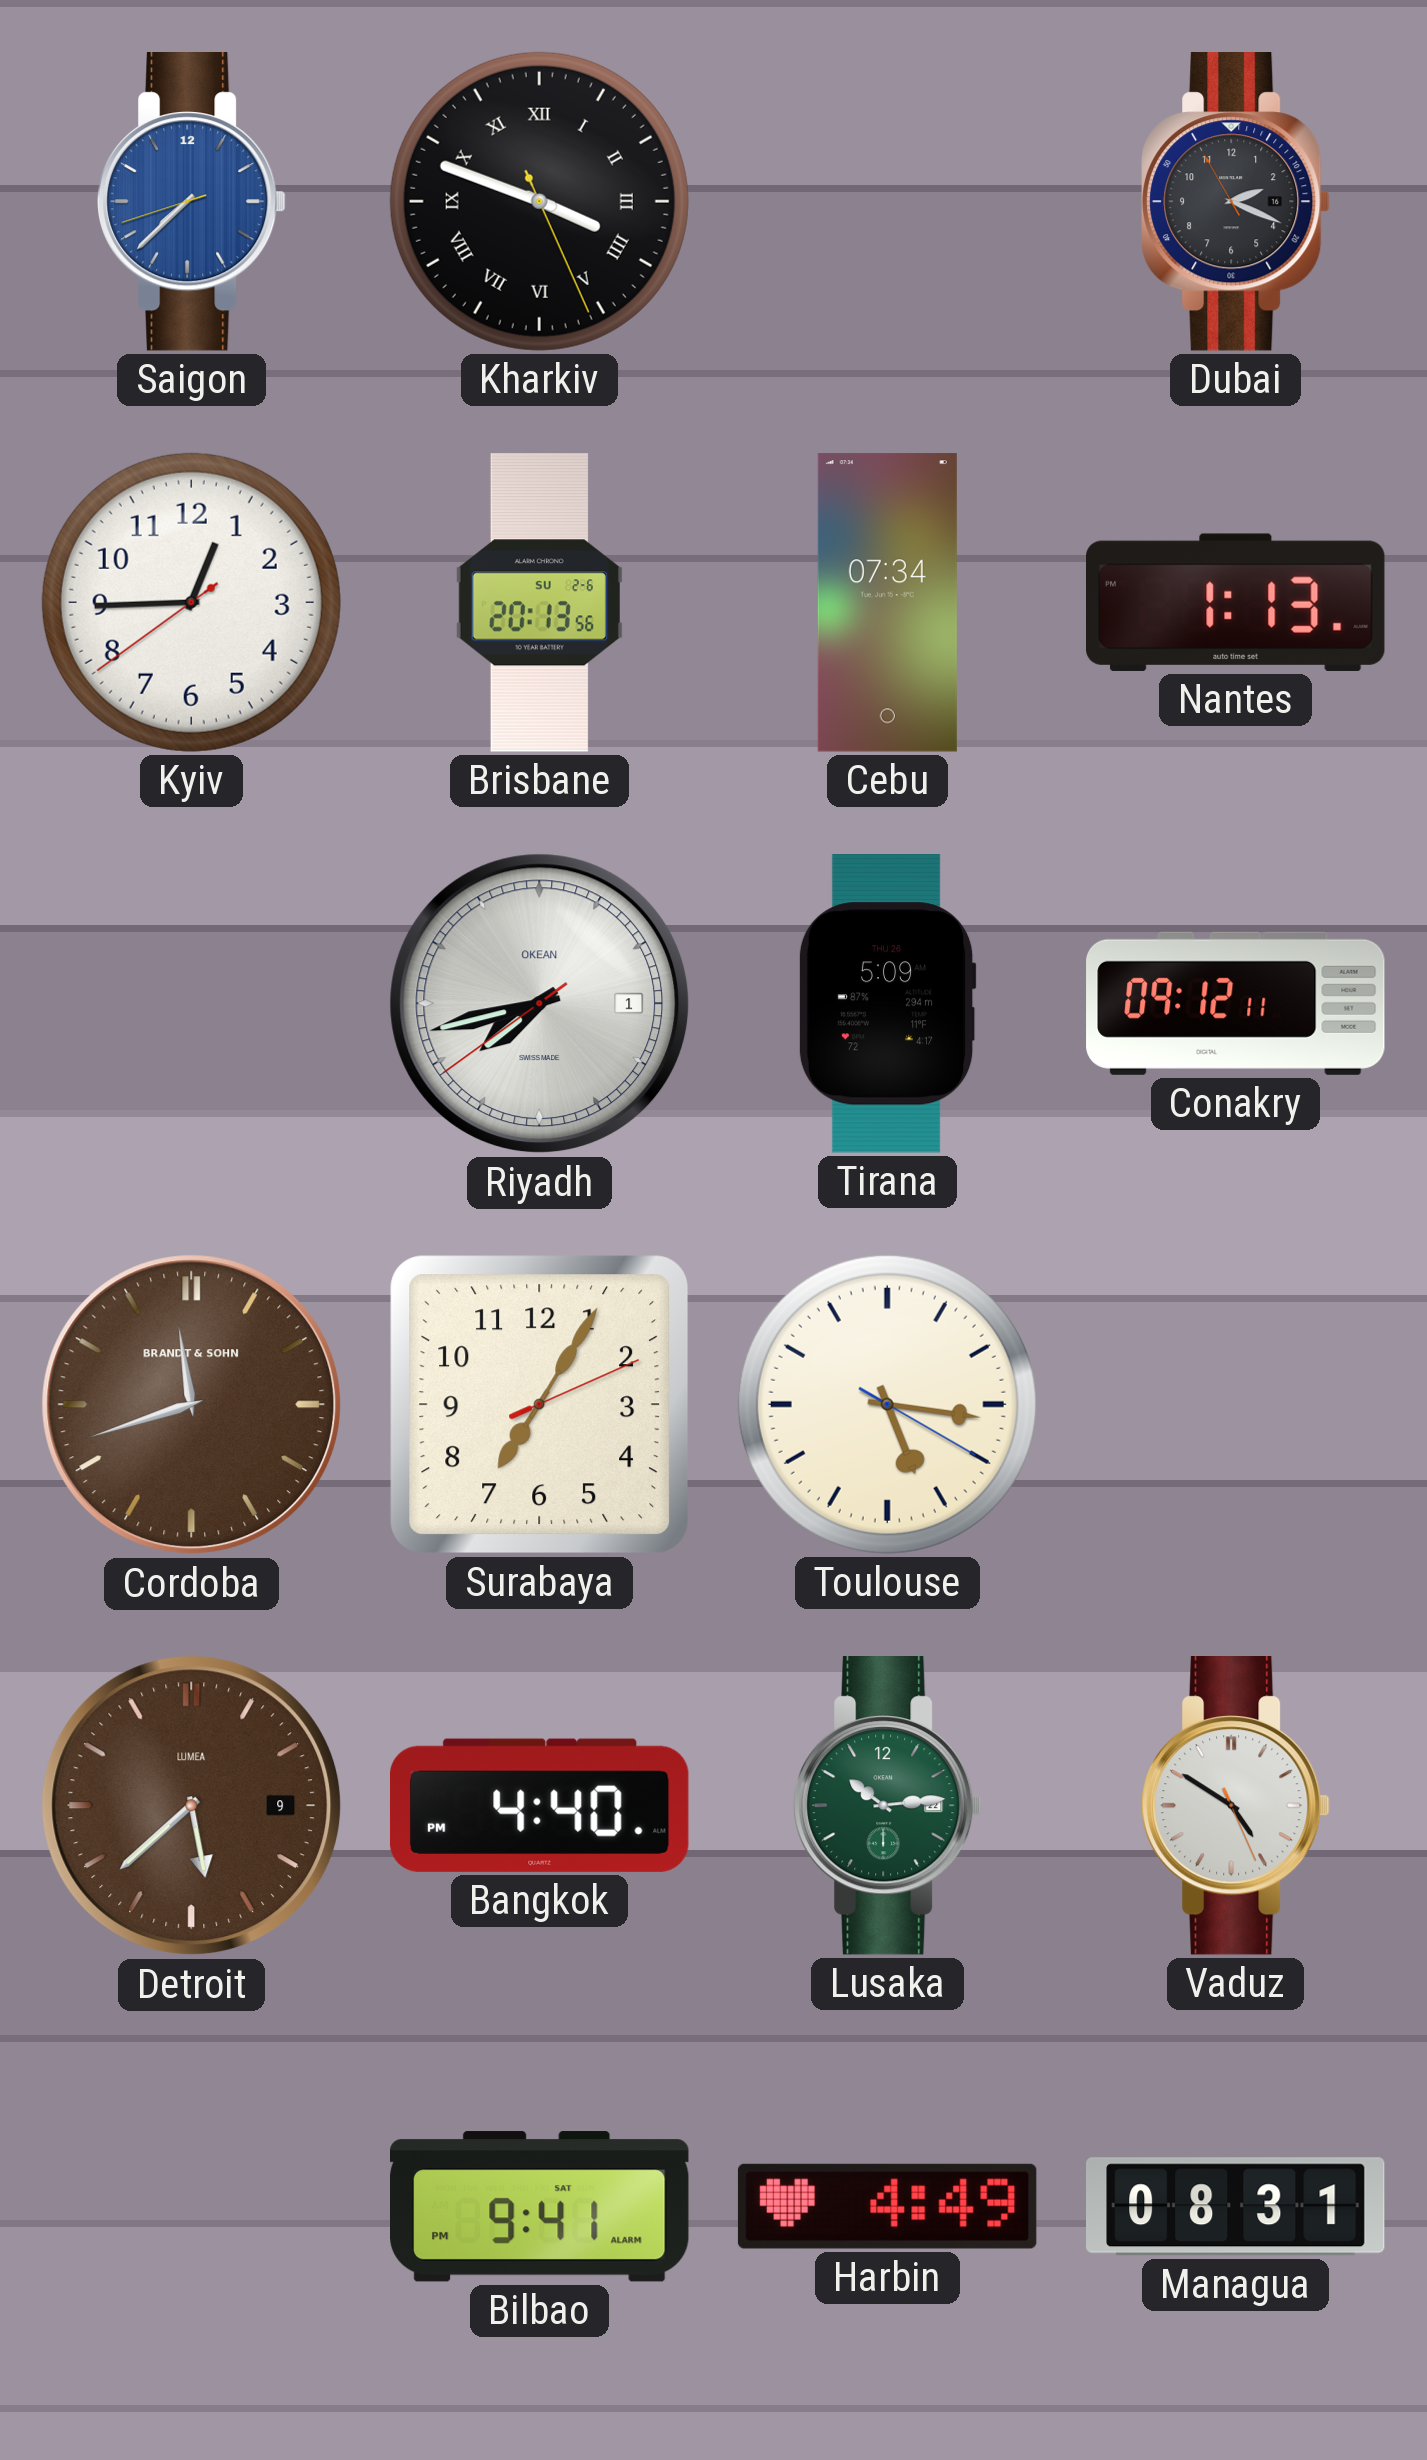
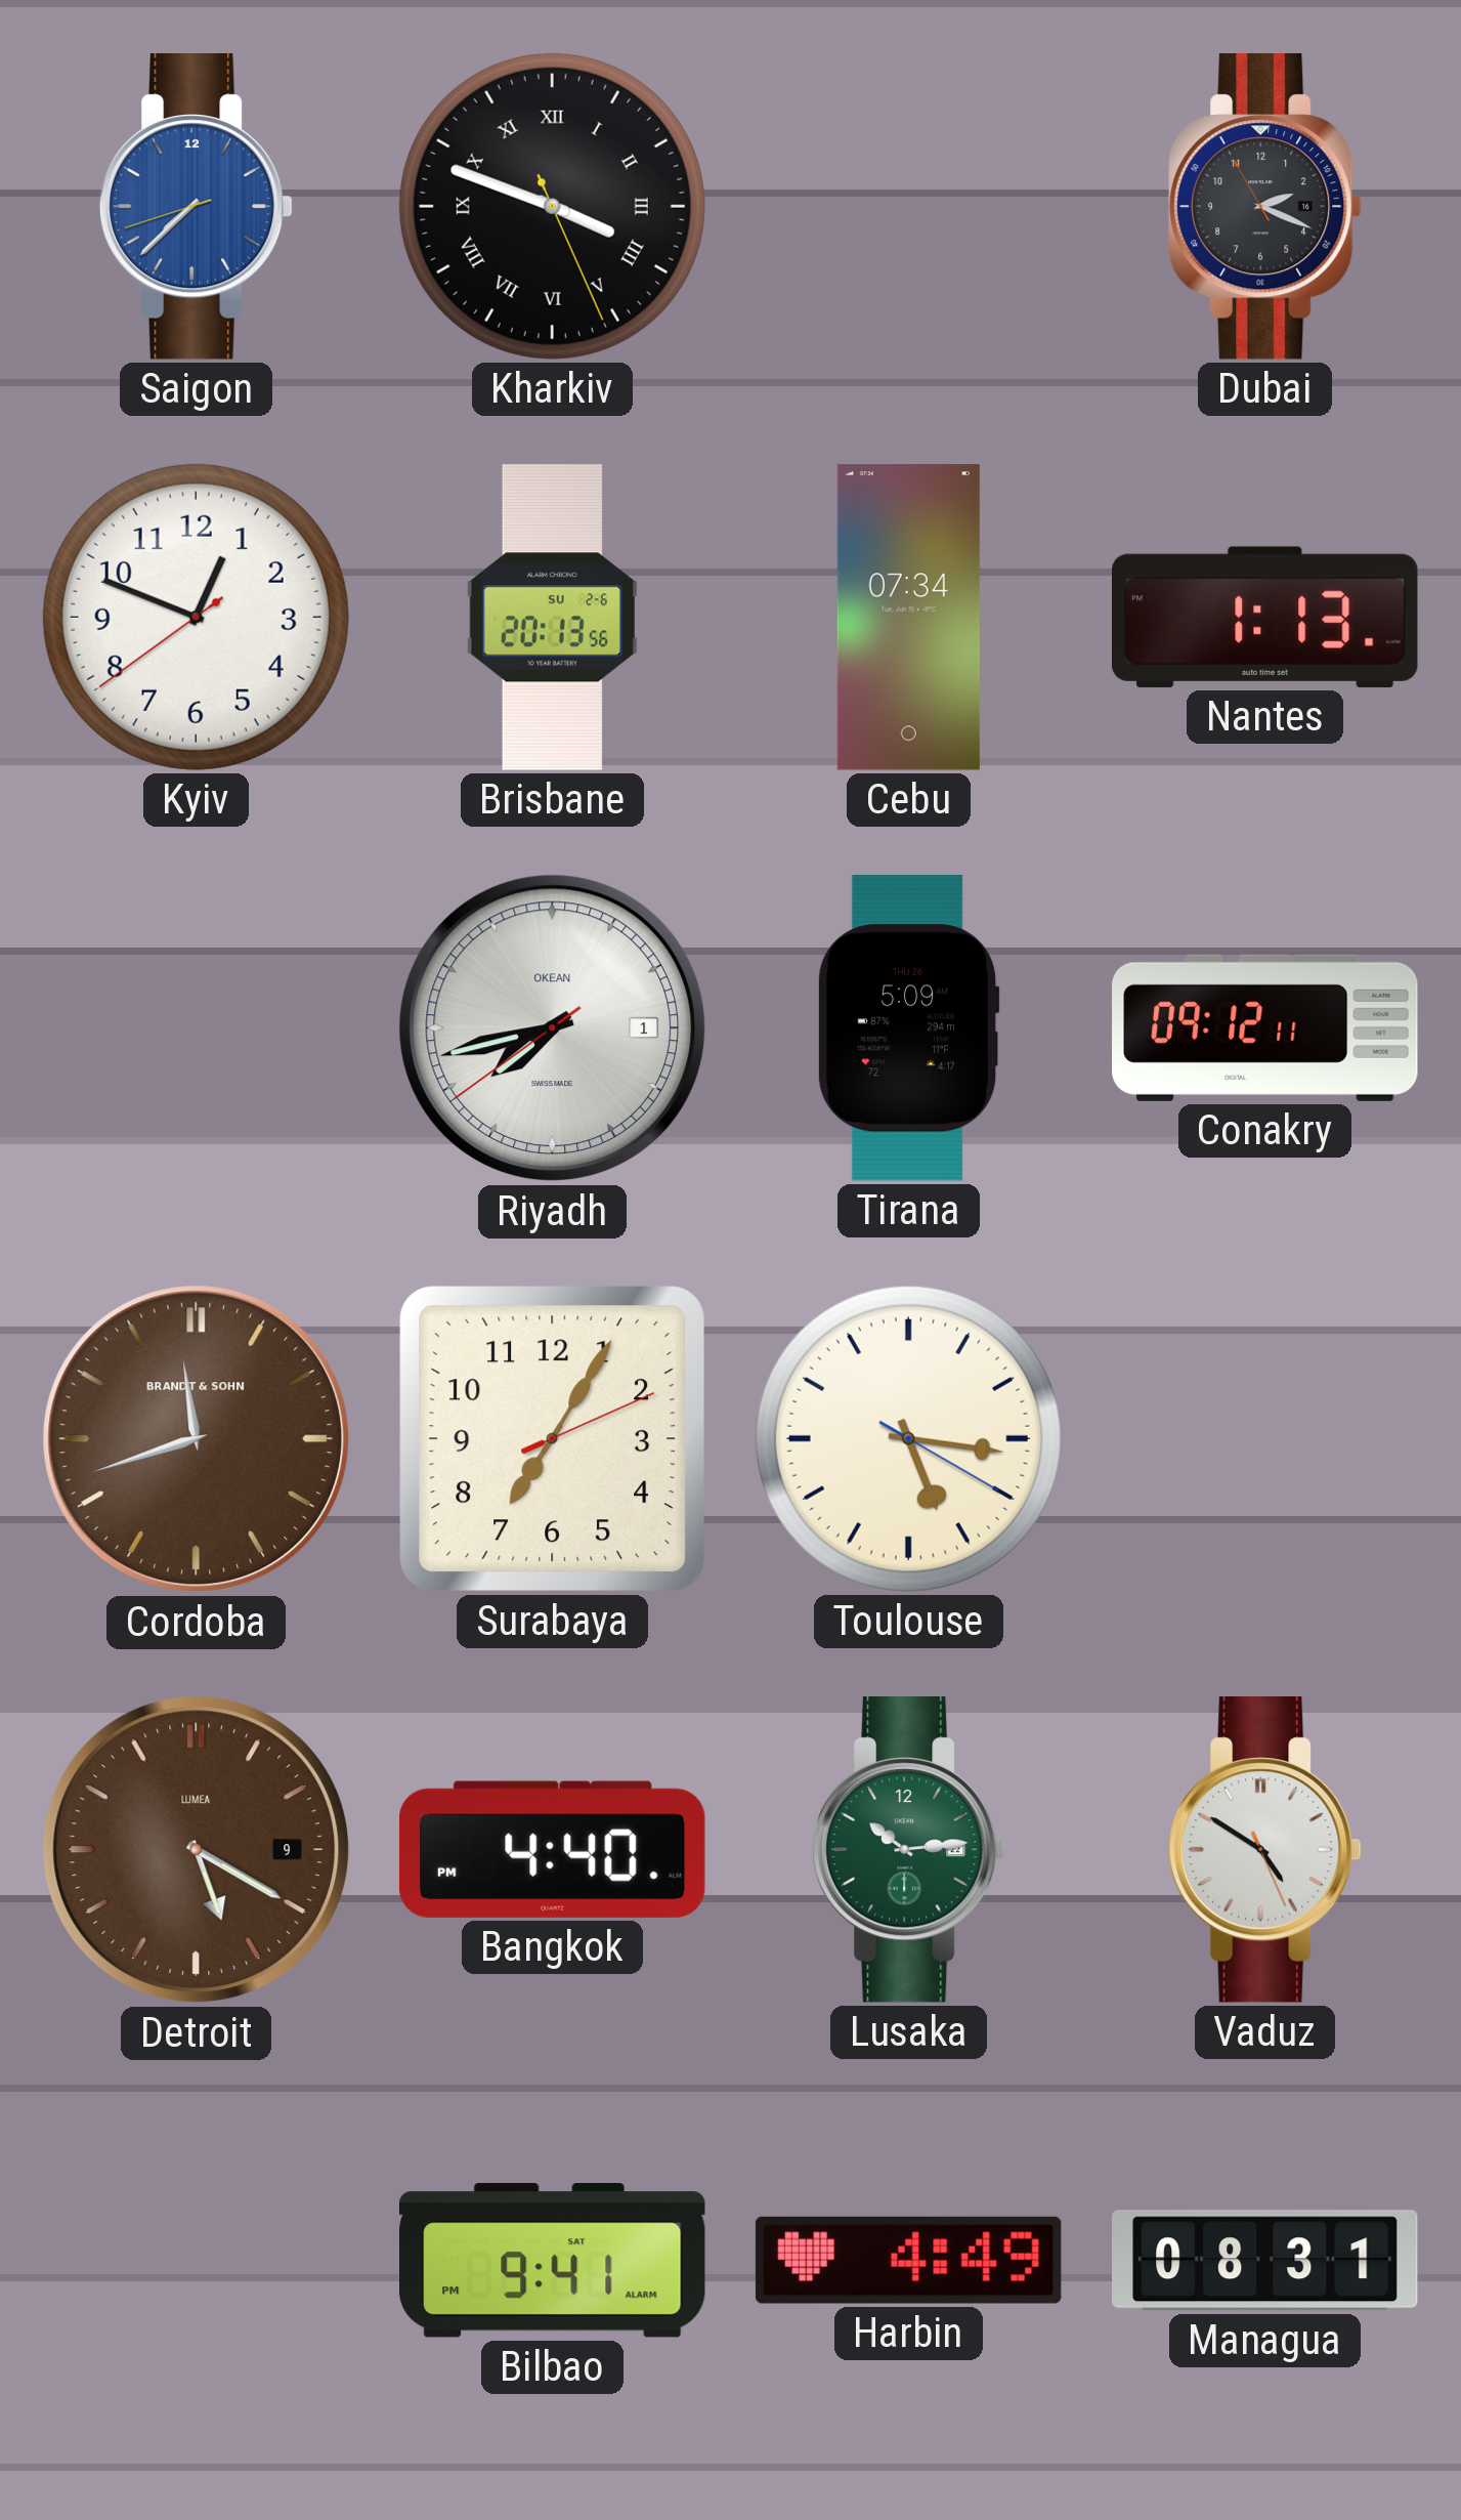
Kyiv: 12:44 -> 12:48 (196, 617)
Detroit: 5:38 -> 5:20 (197, 1850)
